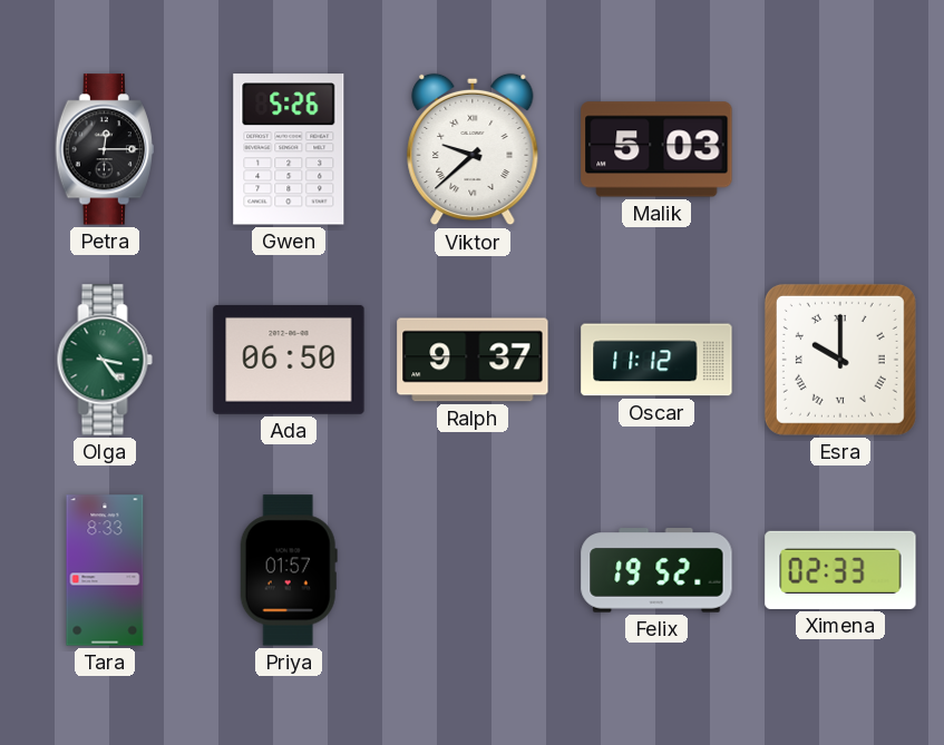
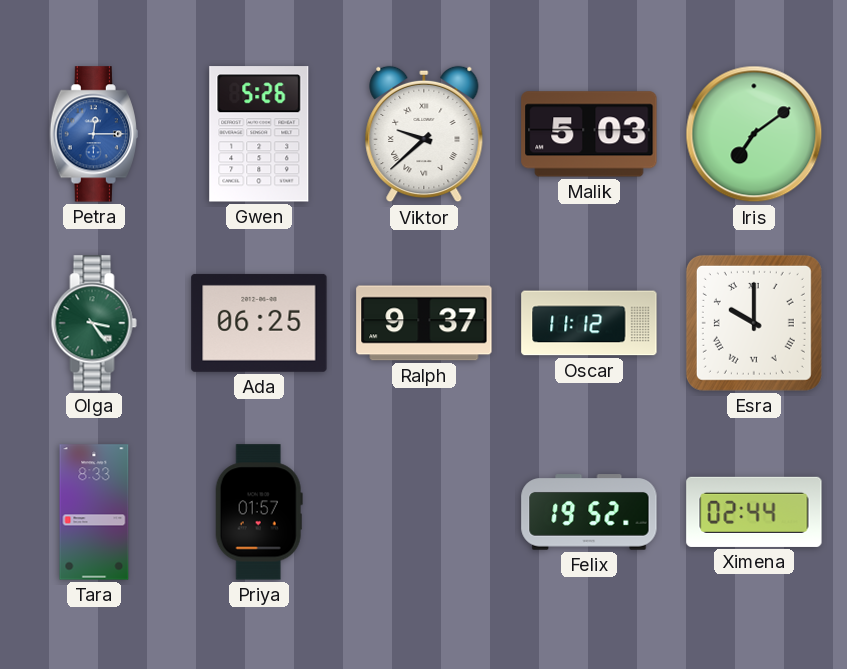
Petra dial: black -> blue (94, 134)
Iris: none -> 7:09 (754, 134)
Ada: 06:50 -> 06:25 (259, 323)
Ximena: 02:33 -> 02:44 (754, 512)
